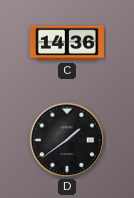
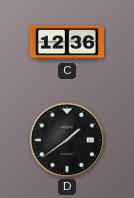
C: 14:36 -> 12:36 (67, 43)
